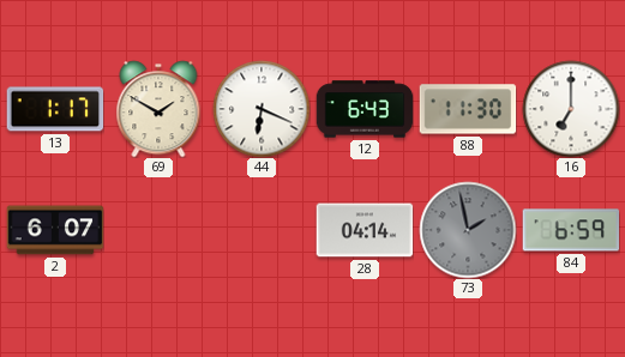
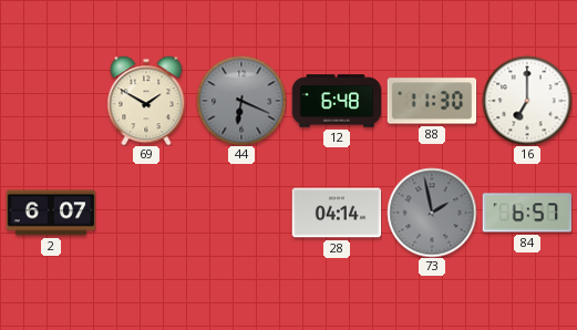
13: 1:17 -> none (55, 109)
44 dial: white -> grey (241, 101)
12: 6:43 -> 6:48 (337, 101)
84: 6:59 -> 6:57 (527, 213)
